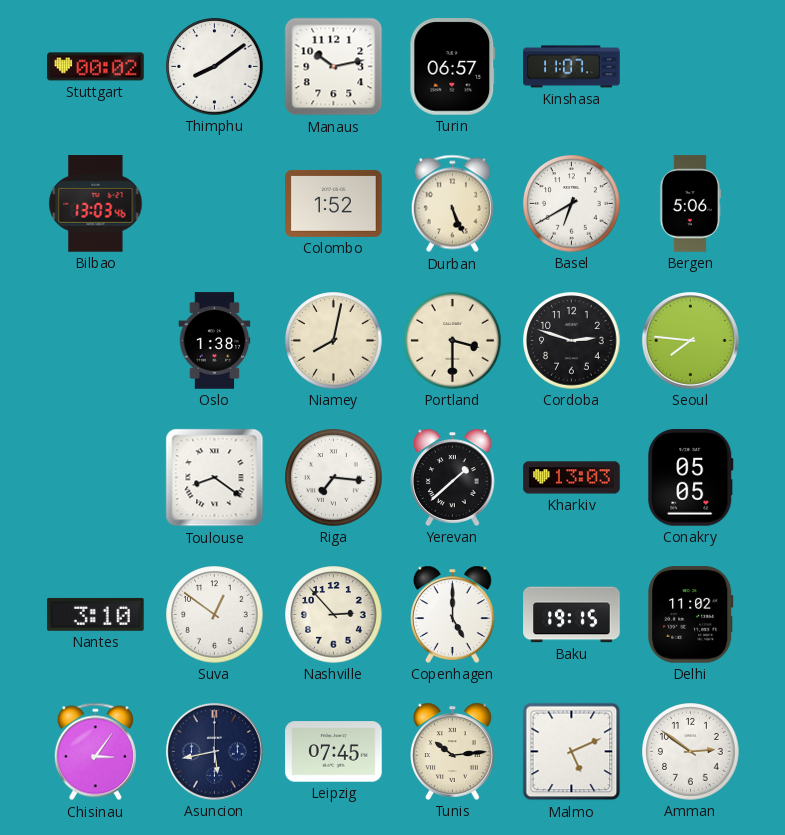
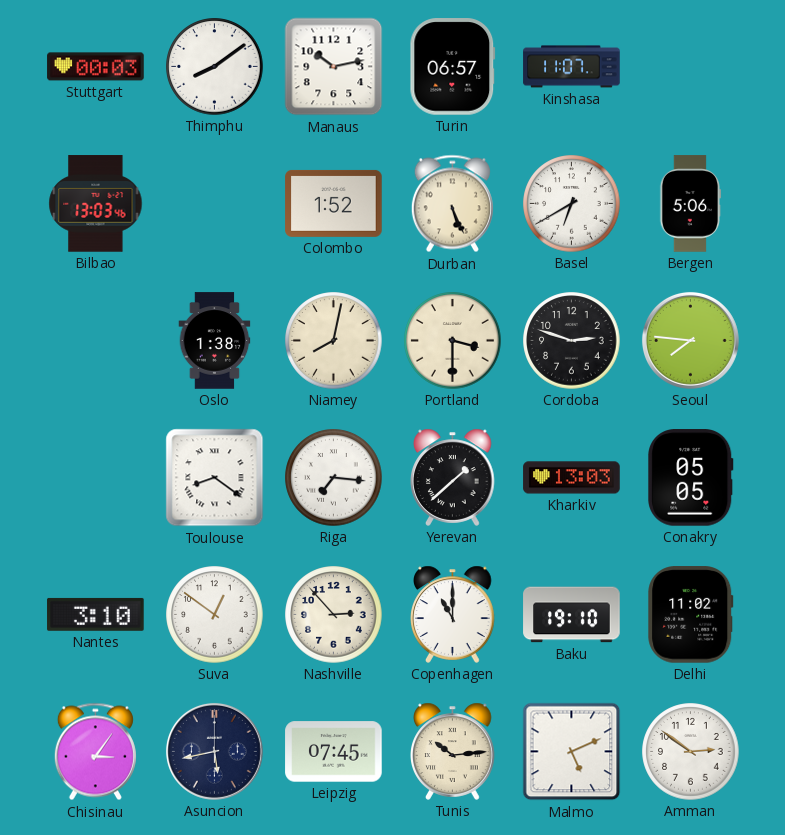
Stuttgart: 00:02 -> 00:03 (96, 67)
Copenhagen: 5:00 -> 11:00 (453, 614)
Baku: 19:15 -> 19:10 (572, 615)
